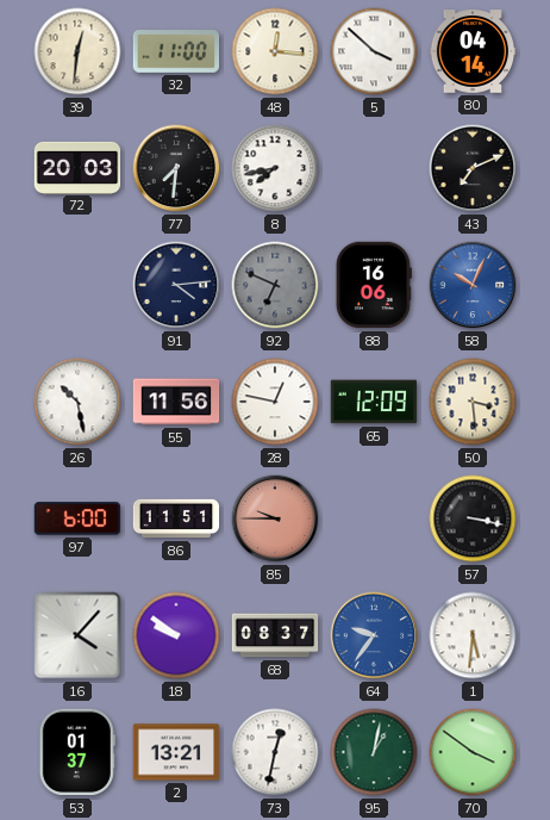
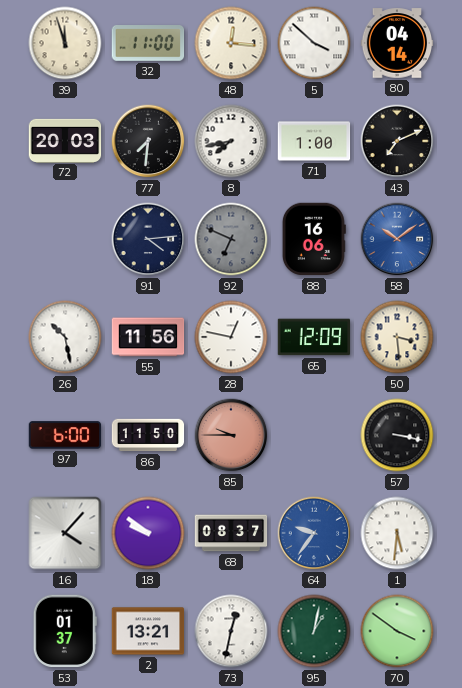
39: 12:31 -> 11:57 (65, 43)
71: none -> 1:00 (314, 141)
58: 10:04 -> 10:09 (397, 239)
86: 11:51 -> 11:50 (148, 435)
